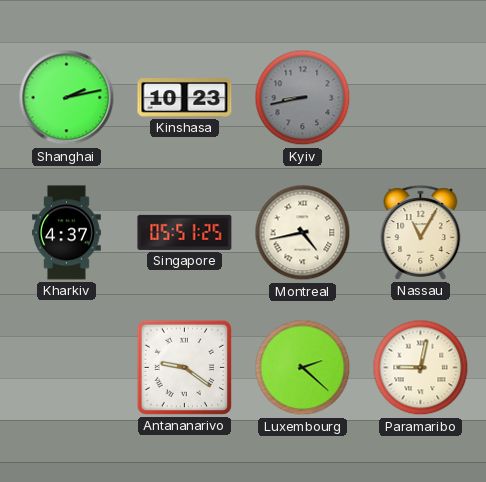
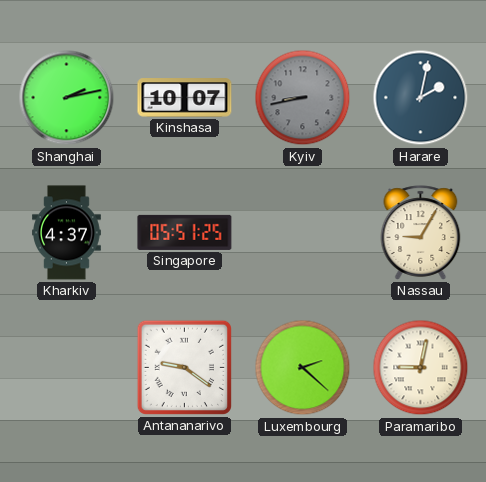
Kinshasa: 10:23 -> 10:07 (185, 98)
Harare: none -> 2:02 (421, 98)
Montreal: 4:43 -> none (303, 233)
Nassau: 11:05 -> 9:05 (421, 233)
